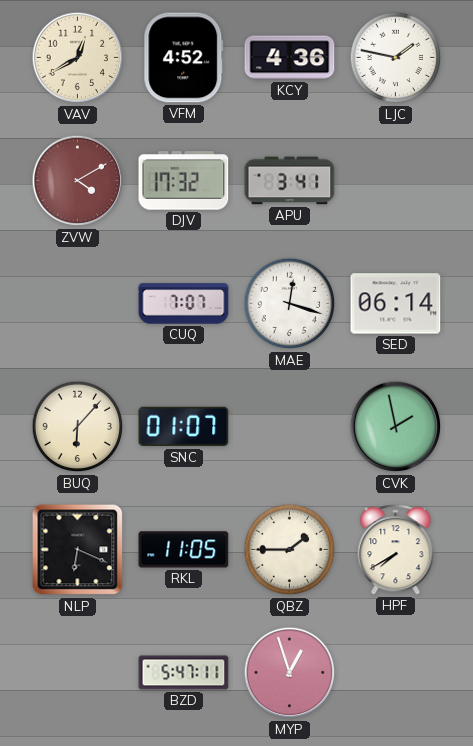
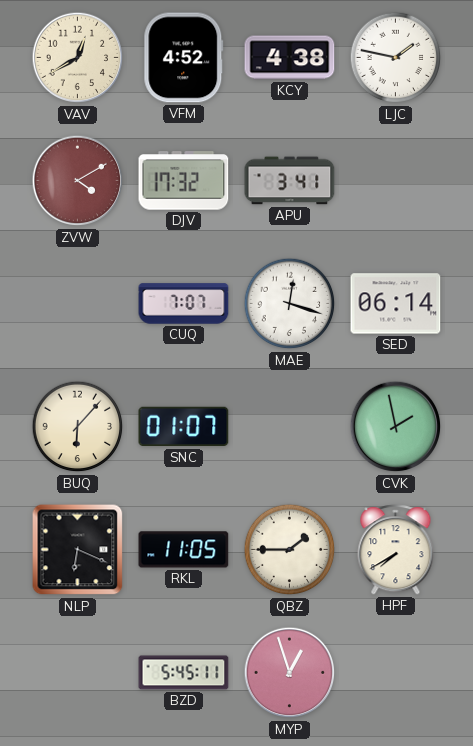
KCY: 4:36 -> 4:38 (290, 58)
BZD: 5:47 -> 5:45 (184, 673)
